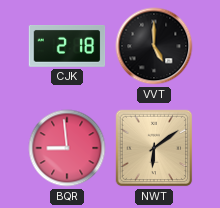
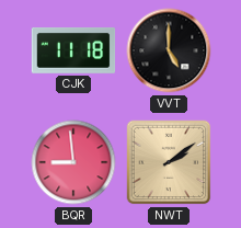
CJK: 2:18 -> 11:18 (73, 52)
NWT: 6:09 -> 2:09 (169, 162)
